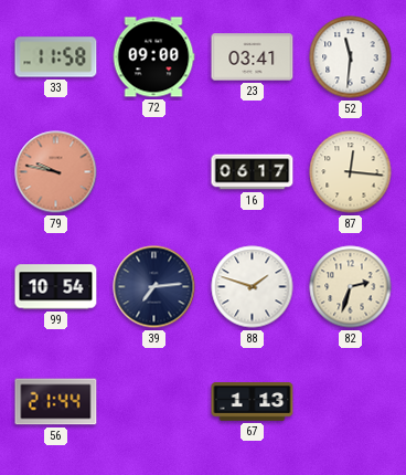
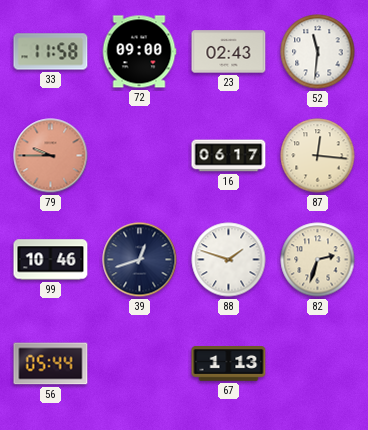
23: 03:41 -> 02:43 (229, 52)
79: 9:47 -> 9:45 (51, 156)
99: 10:54 -> 10:46 (51, 260)
39: 7:14 -> 12:42 (140, 260)
56: 21:44 -> 05:44 (51, 364)
